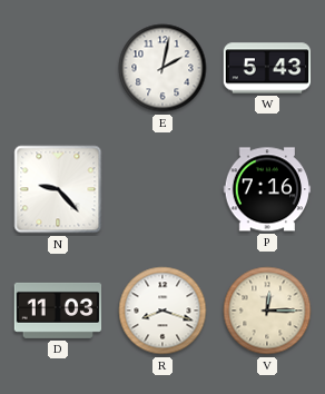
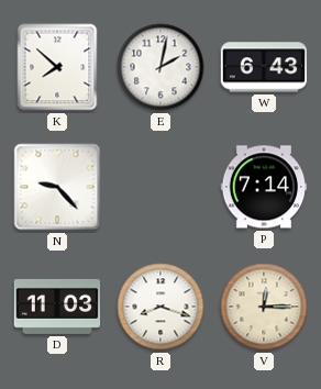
K: none -> 7:52 (57, 67)
W: 5:43 -> 6:43 (264, 67)
P: 7:16 -> 7:14 (264, 187)
